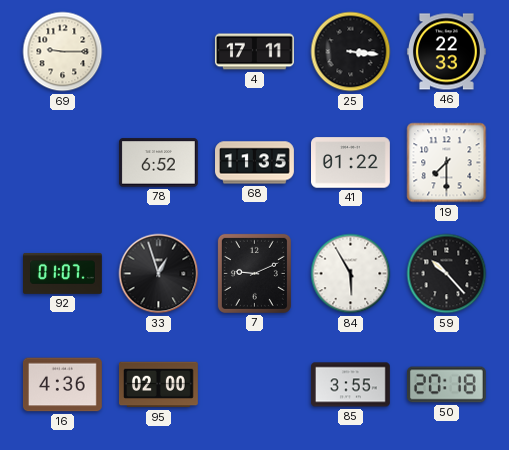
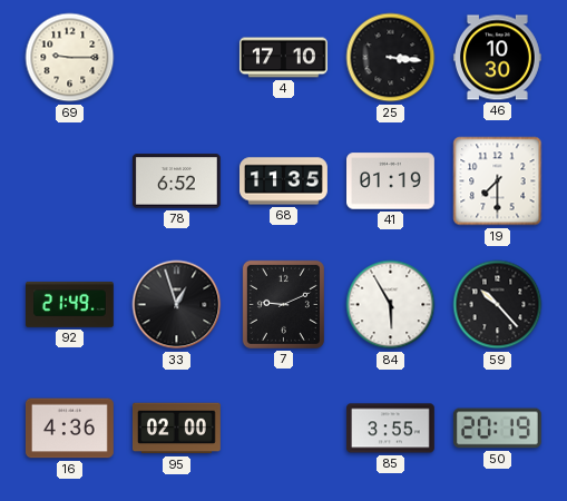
4: 17:11 -> 17:10 (283, 58)
46: 22:33 -> 10:30 (498, 58)
41: 01:22 -> 01:19 (391, 181)
92: 01:07 -> 21:49 (70, 304)
50: 20:18 -> 20:19 (497, 429)
